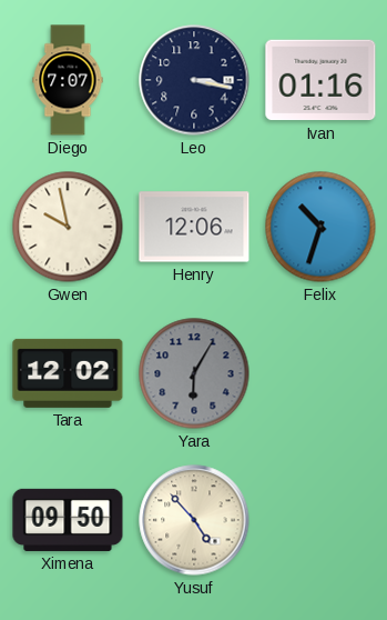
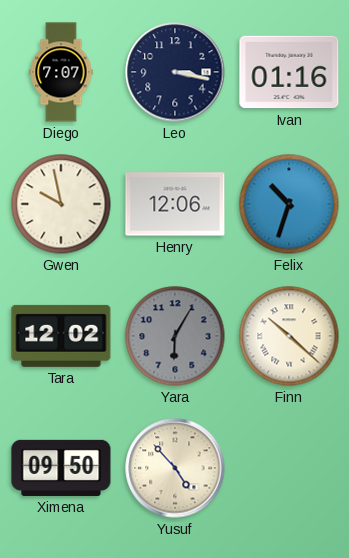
Finn: none -> 10:22 (289, 336)
